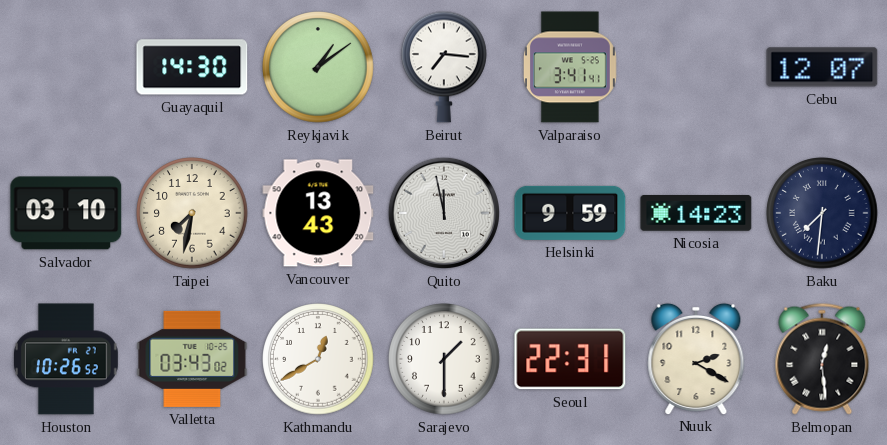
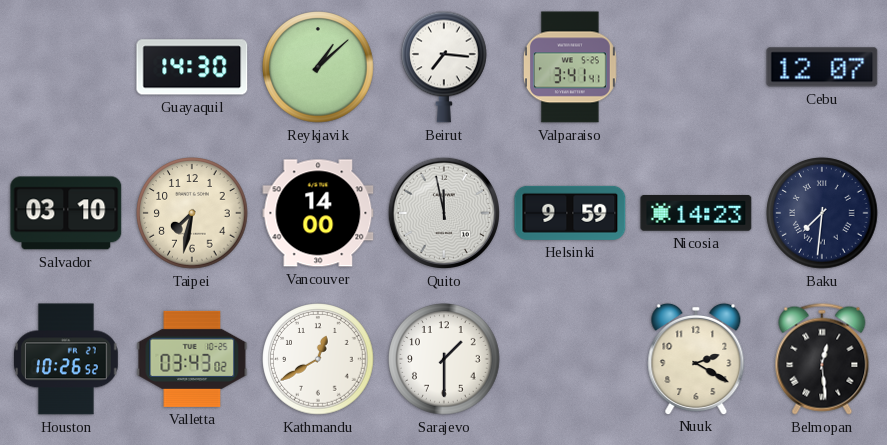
Reykjavik: 1:09 -> 1:08 (318, 67)
Vancouver: 13:43 -> 14:00 (318, 213)
Seoul: 22:31 -> none (570, 359)
